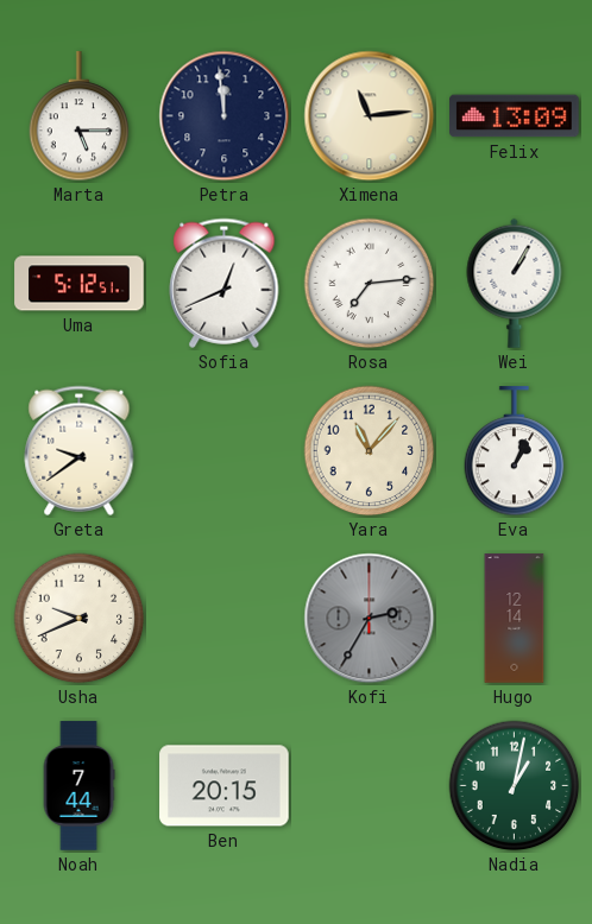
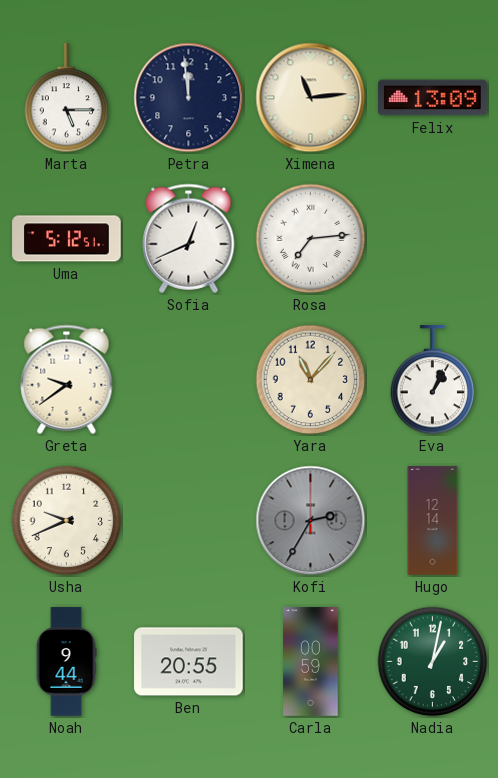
Wei: 1:05 -> none (515, 283)
Noah: 7:44 -> 9:44 (66, 662)
Ben: 20:15 -> 20:55 (189, 662)
Carla: none -> 00:59 (311, 662)
